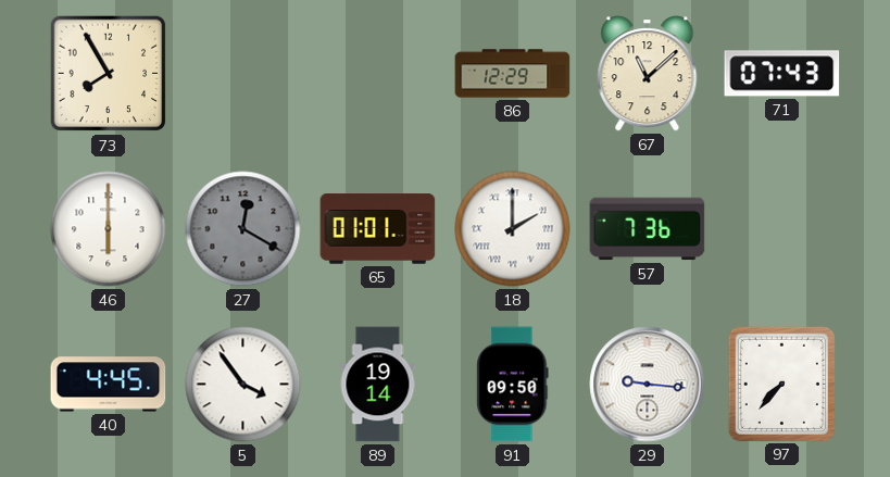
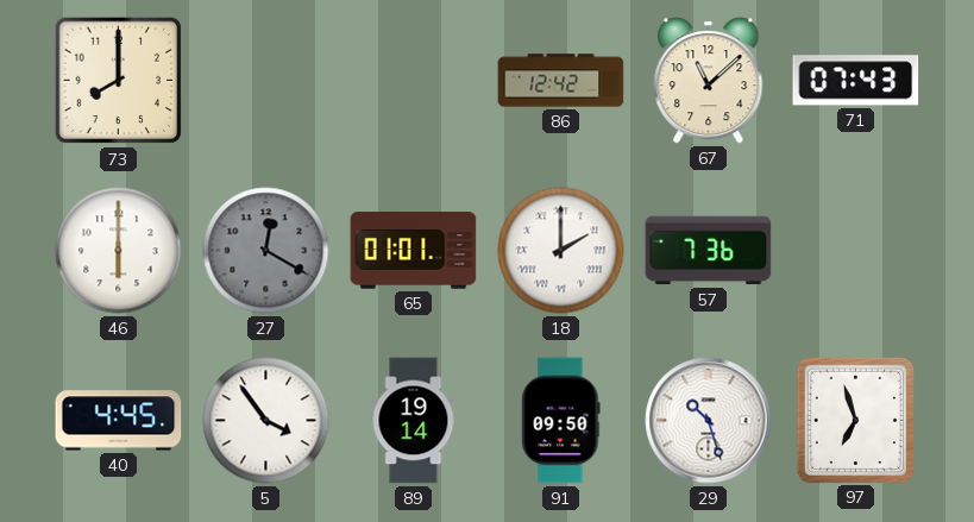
73: 7:55 -> 8:00 (119, 81)
86: 12:29 -> 12:42 (561, 81)
29: 9:16 -> 10:27 (709, 421)
97: 7:37 -> 6:57 (855, 420)
